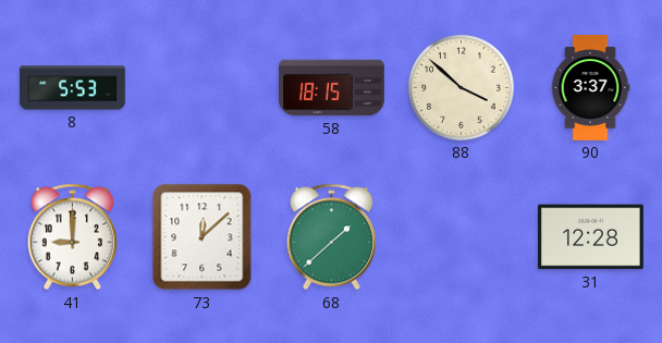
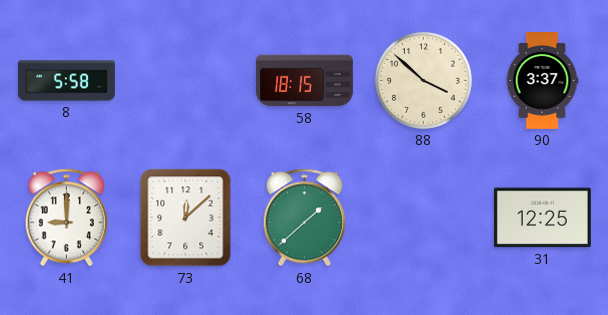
8: 5:53 -> 5:58 (67, 81)
31: 12:28 -> 12:25 (542, 218)
